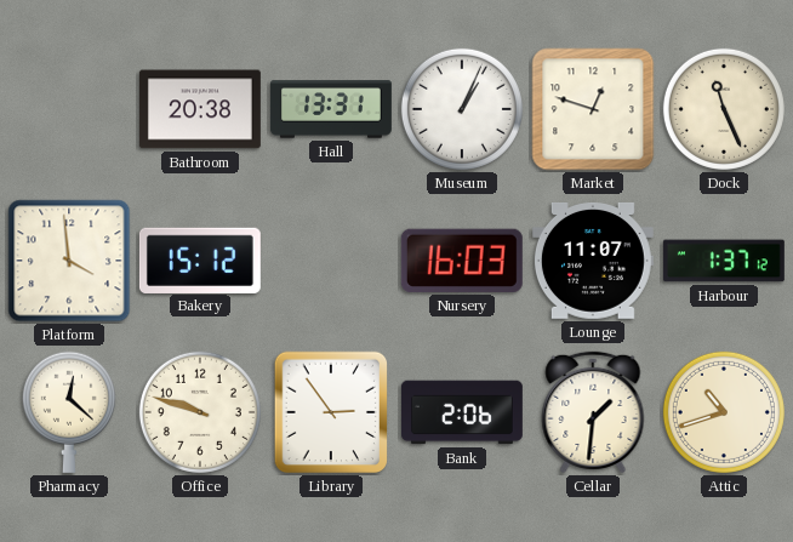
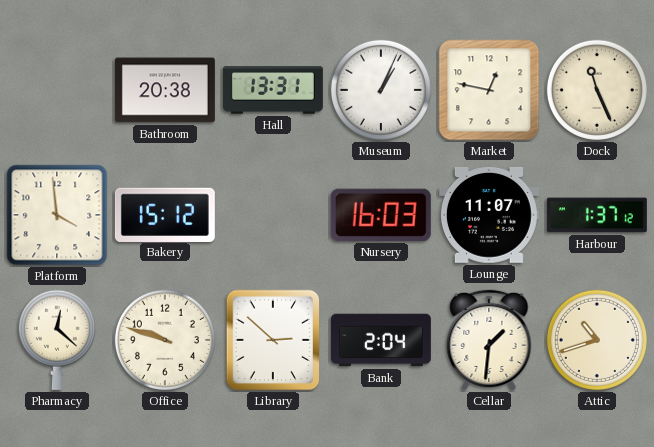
Market: 12:48 -> 12:47 (489, 90)
Library: 2:54 -> 2:52 (273, 340)
Bank: 2:06 -> 2:04 (381, 340)
